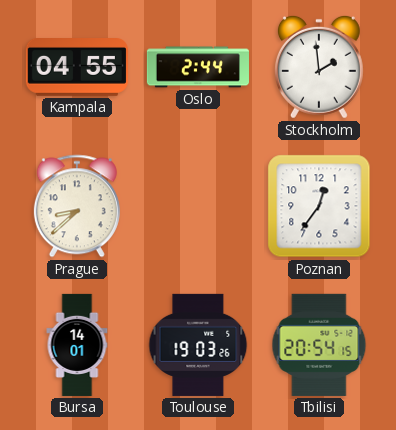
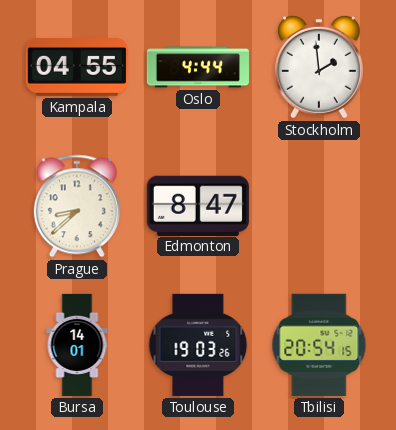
Oslo: 2:44 -> 4:44 (198, 67)
Edmonton: none -> 8:47 (198, 205)
Poznan: 12:36 -> none (319, 206)
